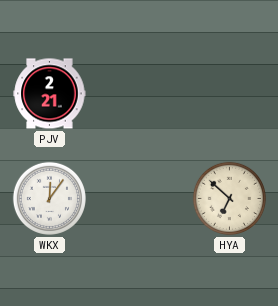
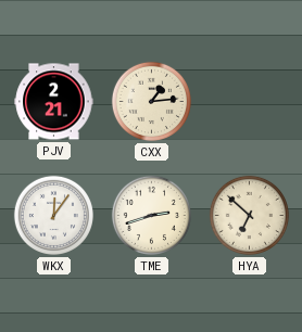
CXX: none -> 1:14 (151, 101)
TME: none -> 2:42 (151, 215)
